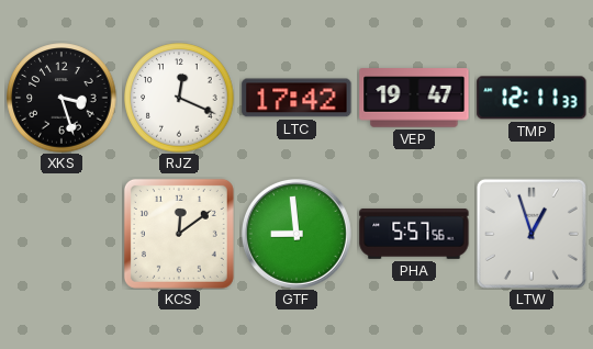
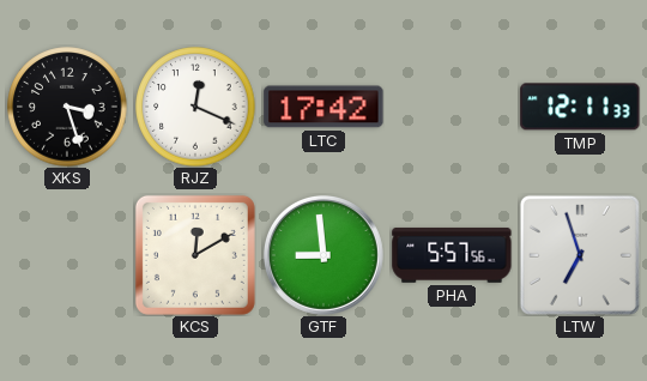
VEP: 19:47 -> none (414, 98)
KCS: 12:09 -> 12:10 (195, 255)
LTW: 12:57 -> 6:57 (580, 255)
